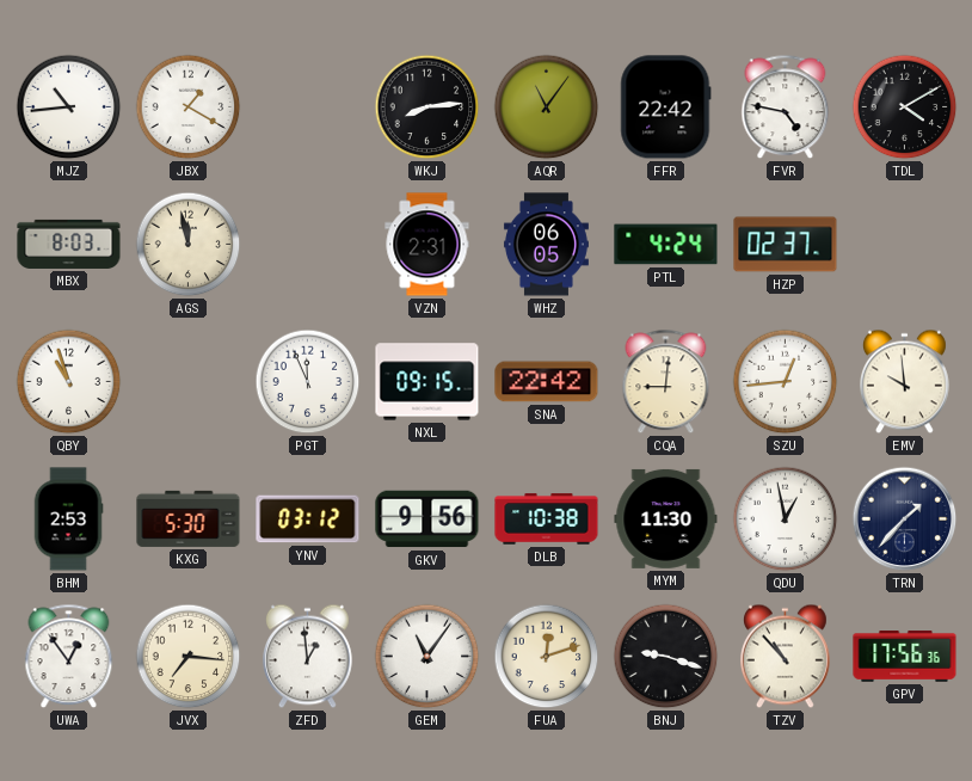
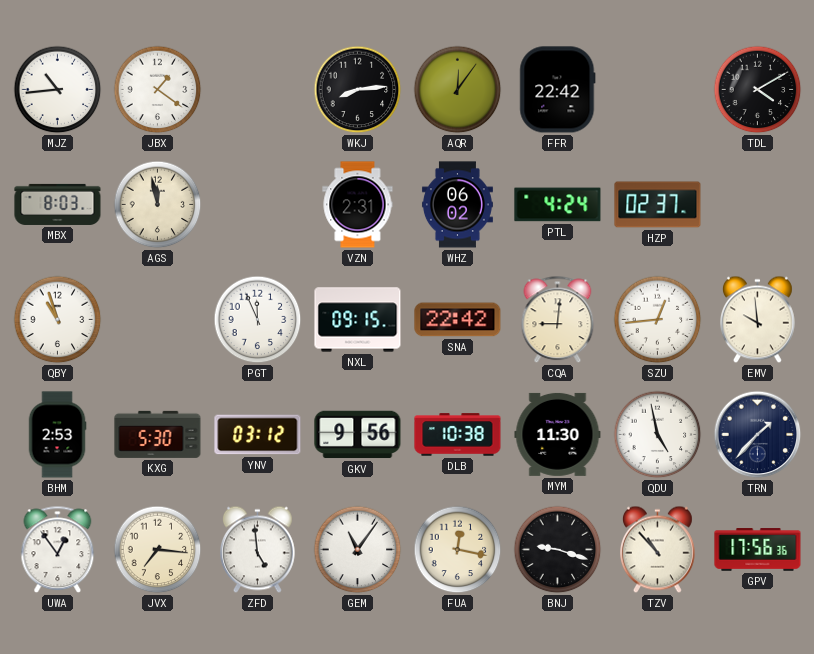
JBX: 1:20 -> 1:21 (158, 90)
AQR: 11:06 -> 12:06 (458, 90)
FVR: 4:47 -> none (786, 107)
WHZ: 06:05 -> 06:02 (457, 205)
QDU: 12:58 -> 4:58 (658, 435)
ZFD: 12:59 -> 4:59 (258, 550)
FUA: 12:12 -> 12:17 (458, 550)
